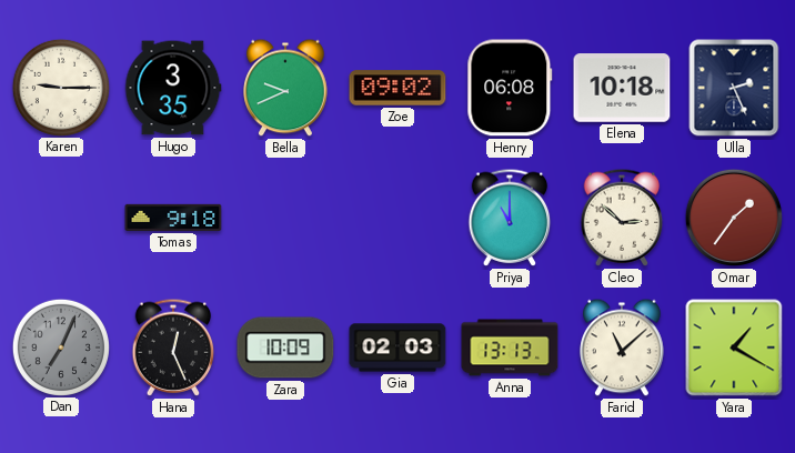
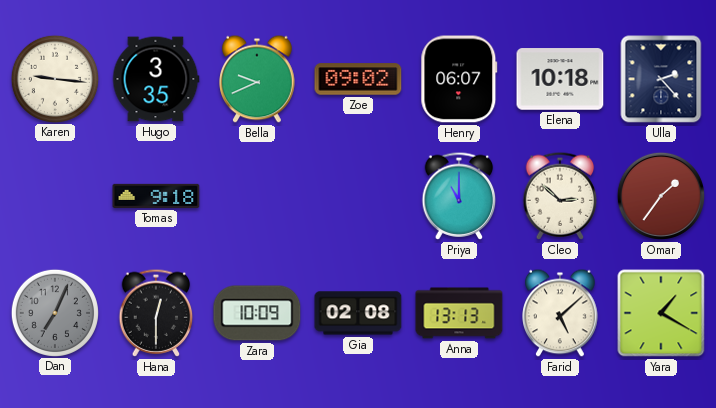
Karen: 9:15 -> 9:16 (54, 78)
Henry: 06:08 -> 06:07 (459, 79)
Ulla: 2:26 -> 2:23 (661, 79)
Hana: 12:26 -> 12:30 (156, 313)
Gia: 02:03 -> 02:08 (358, 313)
Farid: 11:08 -> 5:08 (560, 313)
